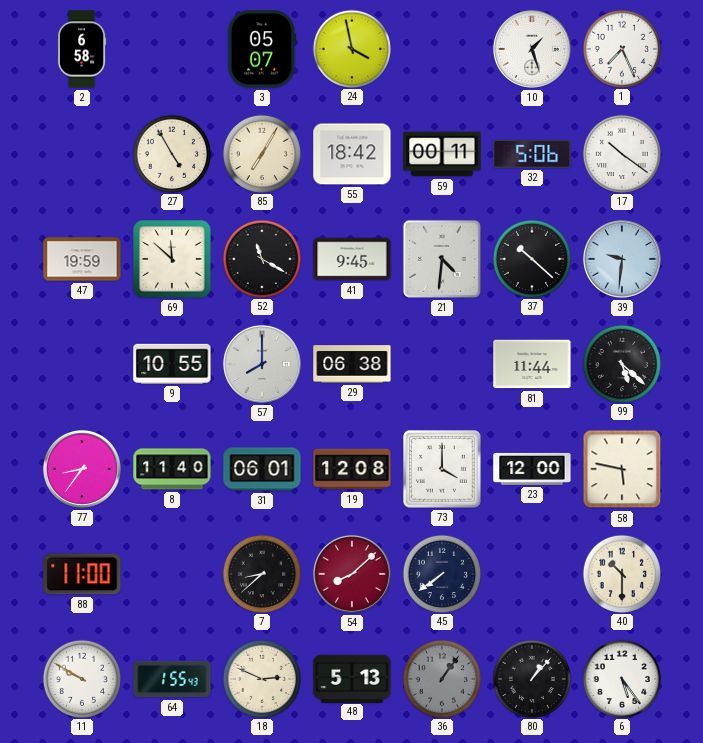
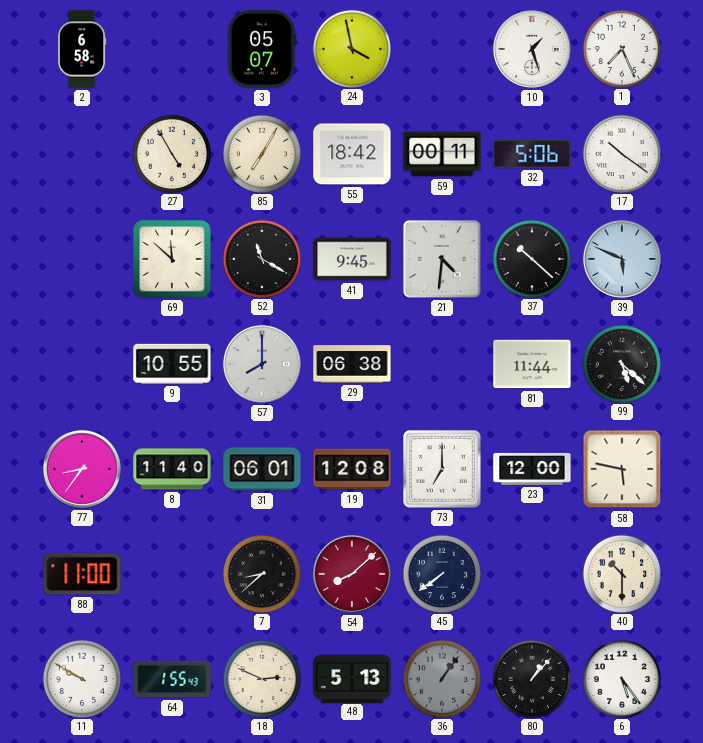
47: 19:59 -> none (82, 259)
39: 9:31 -> 5:49 (622, 259)
73: 4:00 -> 7:00 (443, 470)
